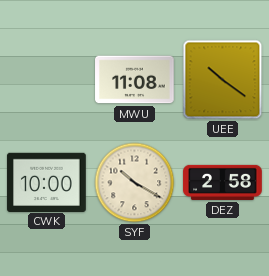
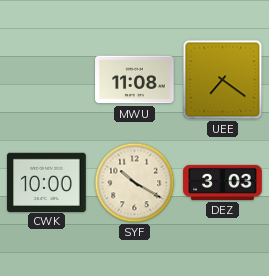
UEE: 10:21 -> 7:21 (223, 80)
DEZ: 2:58 -> 3:03 (223, 182)
